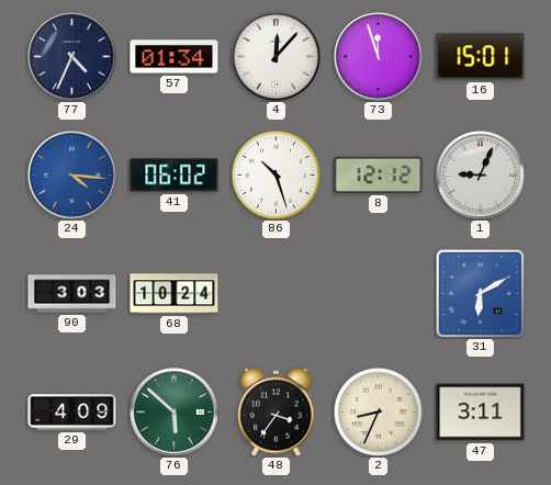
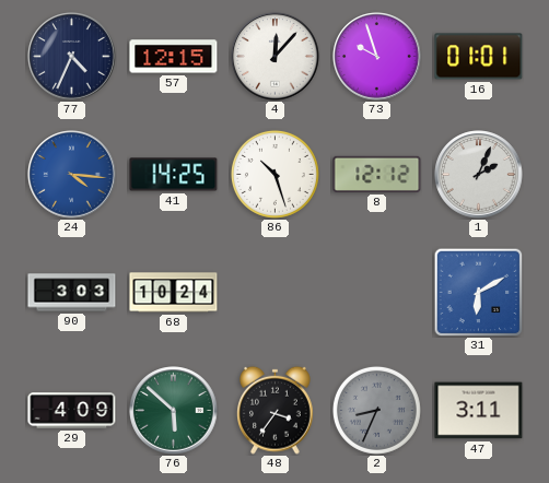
57: 01:34 -> 12:15 (174, 57)
73: 11:57 -> 9:57 (377, 57)
16: 15:01 -> 01:01 (479, 57)
41: 06:02 -> 14:25 (174, 175)
1: 9:04 -> 2:04 (479, 175)
2 dial: cream -> grey (376, 410)
